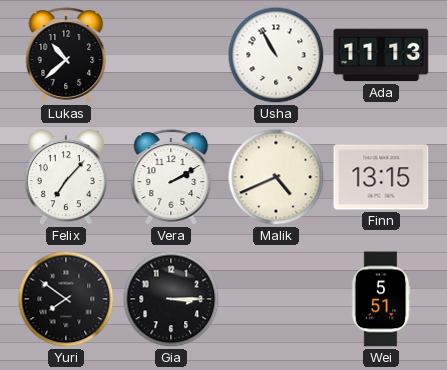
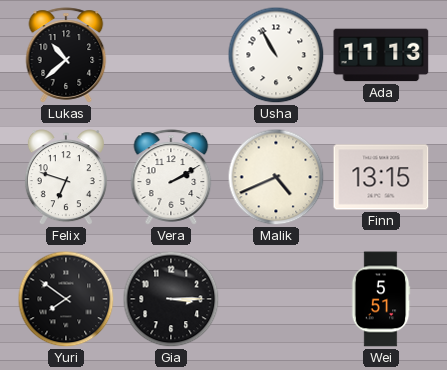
Felix: 7:07 -> 6:48 (66, 178)
